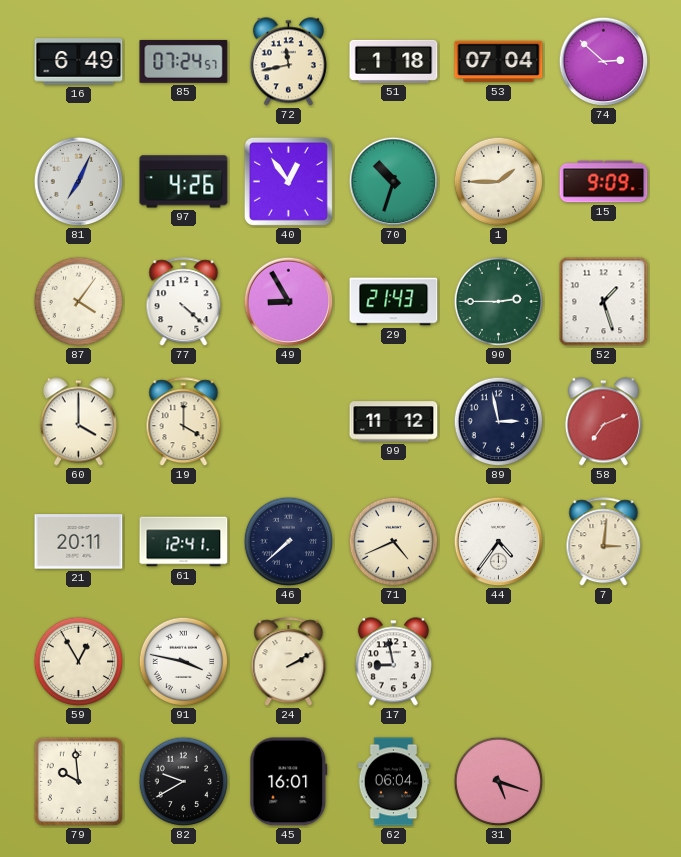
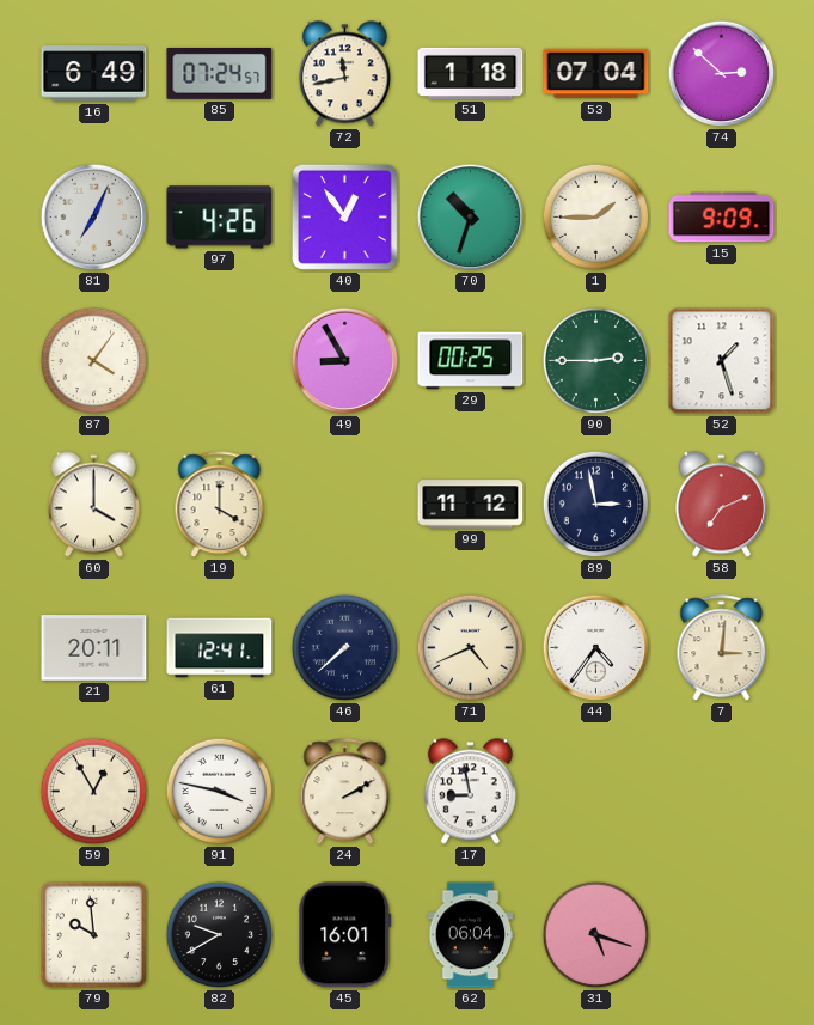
77: 4:22 -> none (184, 302)
29: 21:43 -> 00:25 (471, 361)
